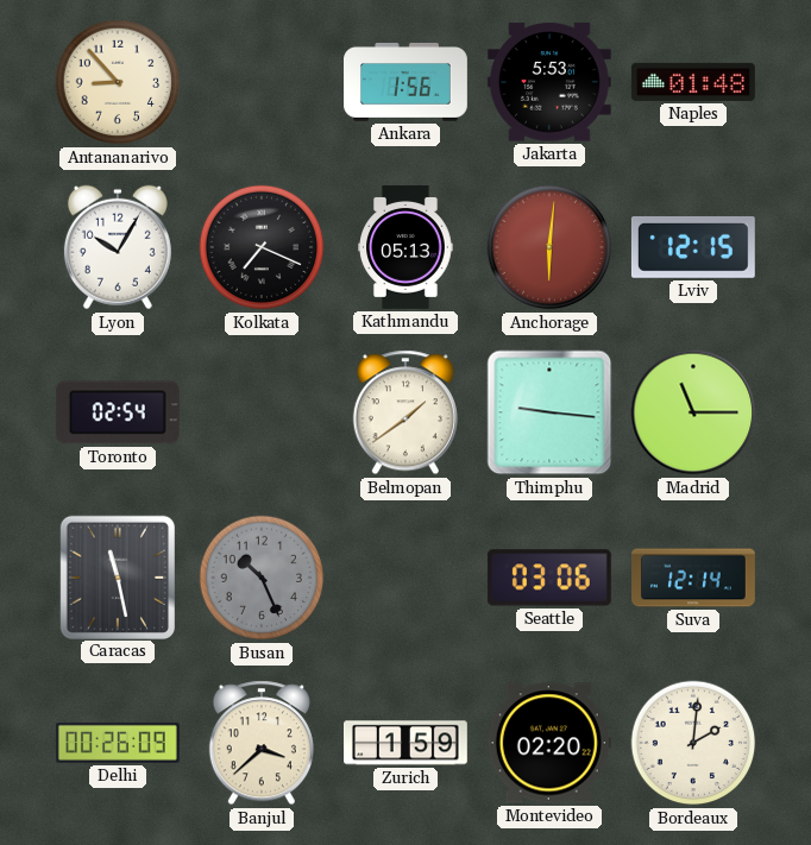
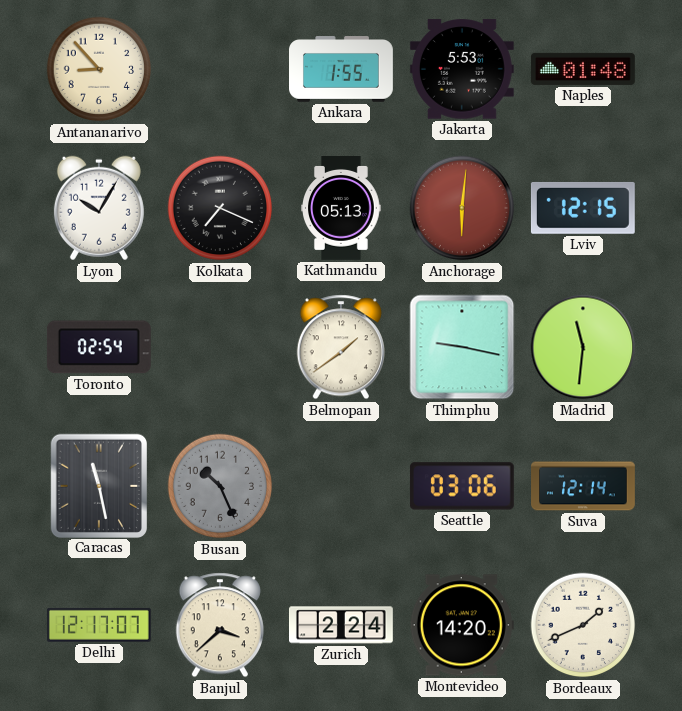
Ankara: 1:56 -> 1:55 (342, 69)
Thimphu: 9:16 -> 9:17 (462, 347)
Madrid: 11:15 -> 11:31 (583, 347)
Delhi: 00:26 -> 12:17 (99, 625)
Zurich: 1:59 -> 2:24 (342, 625)
Montevideo: 02:20 -> 14:20 (462, 625)
Bordeaux: 2:01 -> 1:41 (583, 625)
